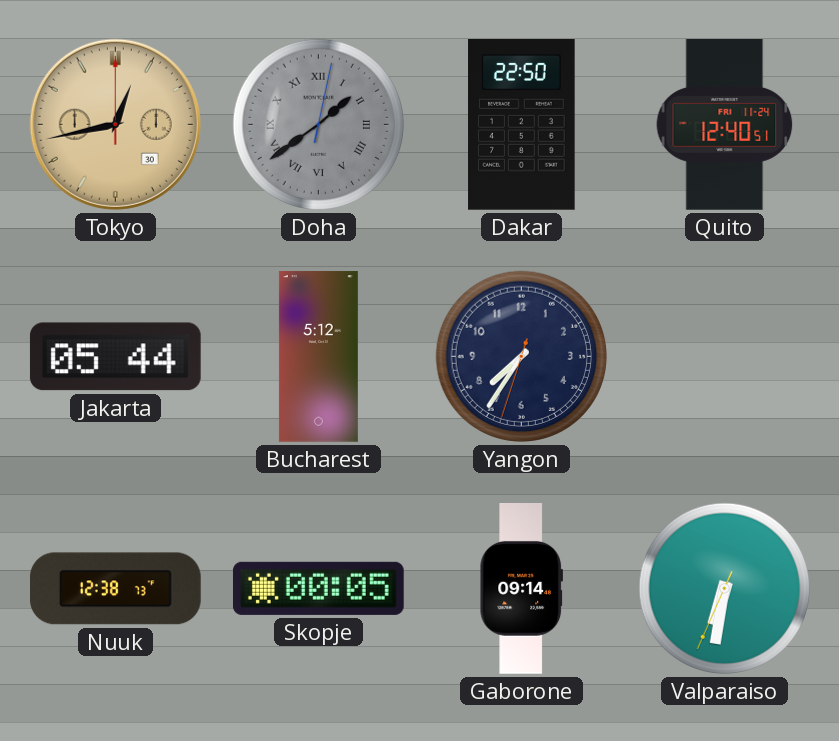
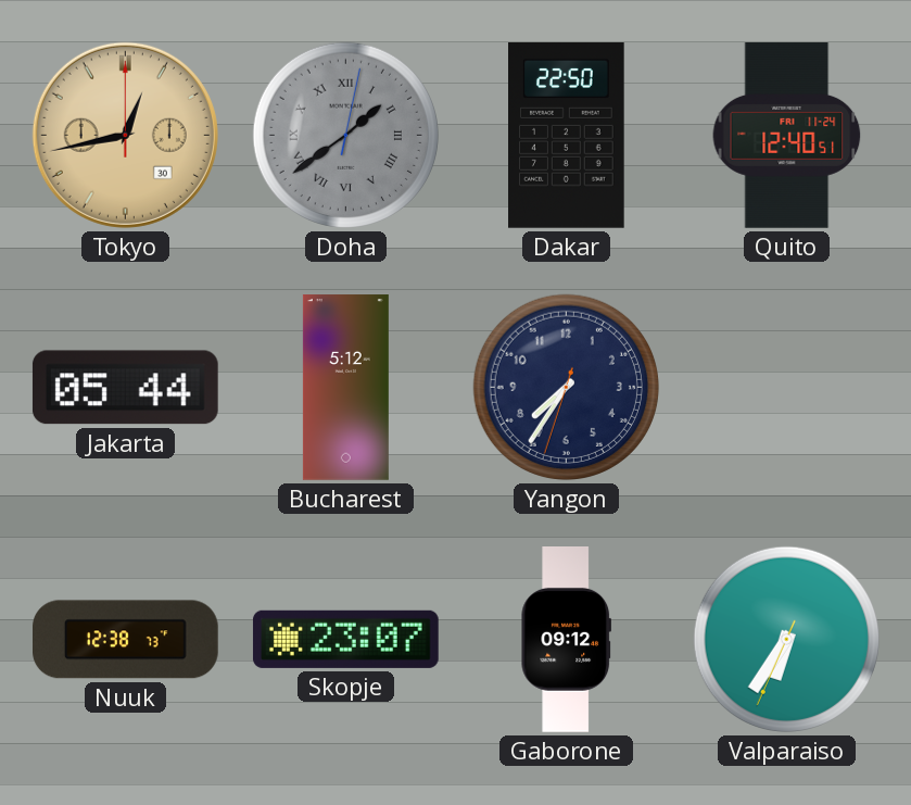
Skopje: 00:05 -> 23:07 (345, 639)
Gaborone: 09:14 -> 09:12 (566, 640)
Valparaiso: 6:31 -> 6:35 (786, 639)
